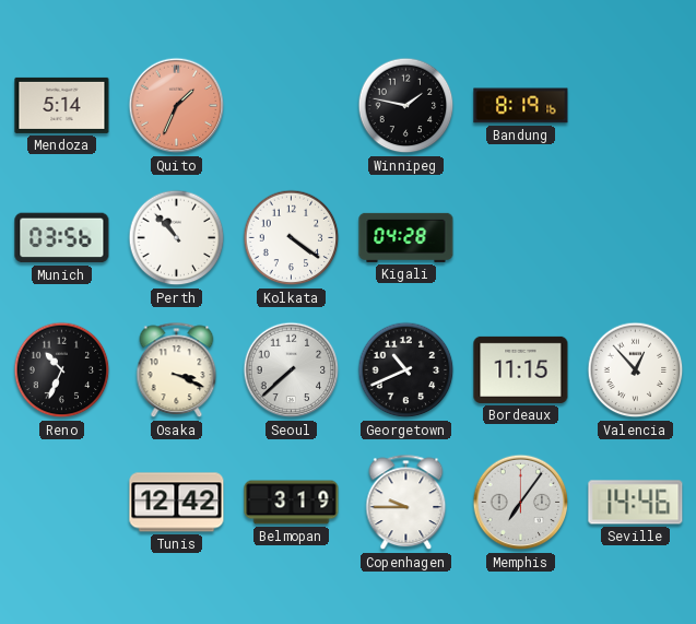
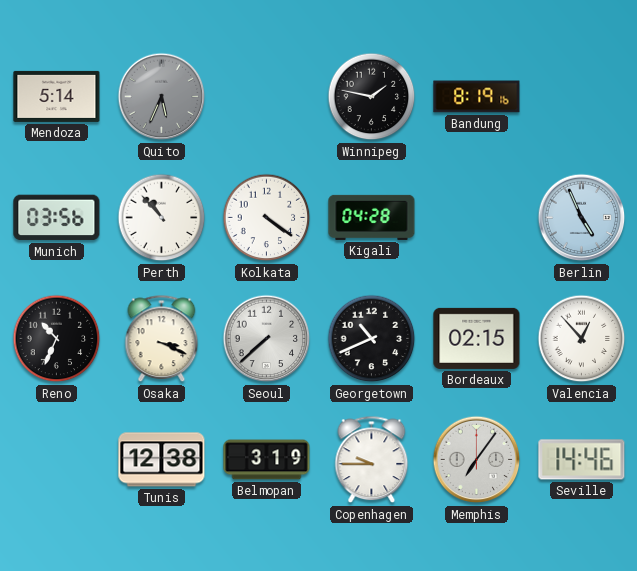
Quito: 1:34 -> 5:34 (162, 97)
Quito dial: salmon -> grey (162, 97)
Berlin: none -> 4:56 (582, 218)
Bordeaux: 11:15 -> 02:15 (477, 338)
Tunis: 12:42 -> 12:38 (162, 460)
